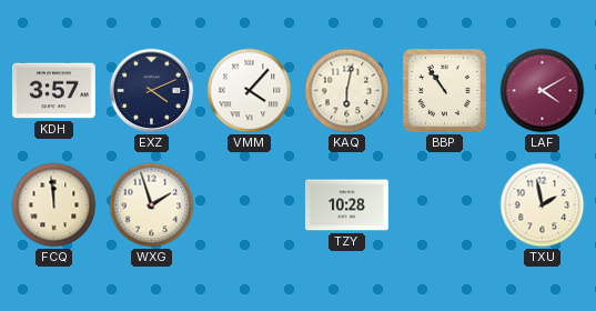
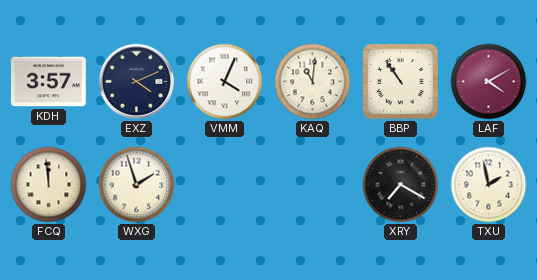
VMM: 4:07 -> 4:04 (225, 82)
KAQ: 6:02 -> 11:01 (313, 82)
TZY: 10:28 -> none (346, 205)
XRY: none -> 7:20 (401, 185)
